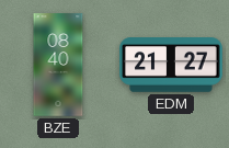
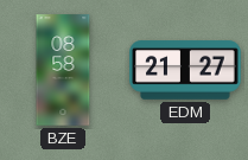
BZE: 08:40 -> 08:58 (63, 70)
